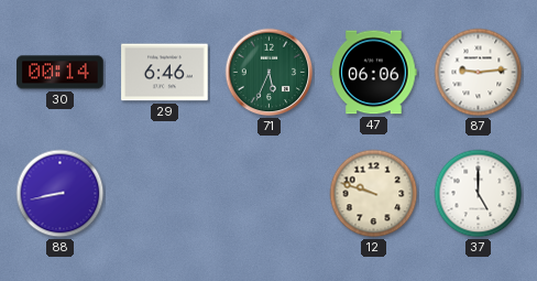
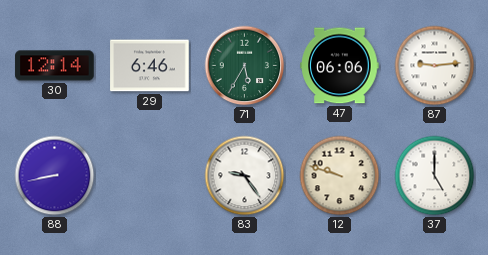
30: 00:14 -> 12:14 (55, 66)
71: 5:34 -> 5:35 (245, 66)
83: none -> 9:24 (245, 176)
